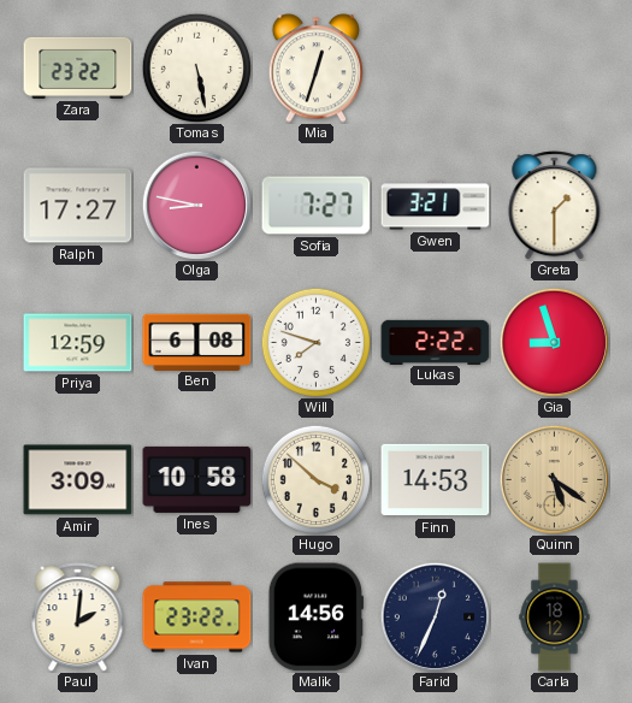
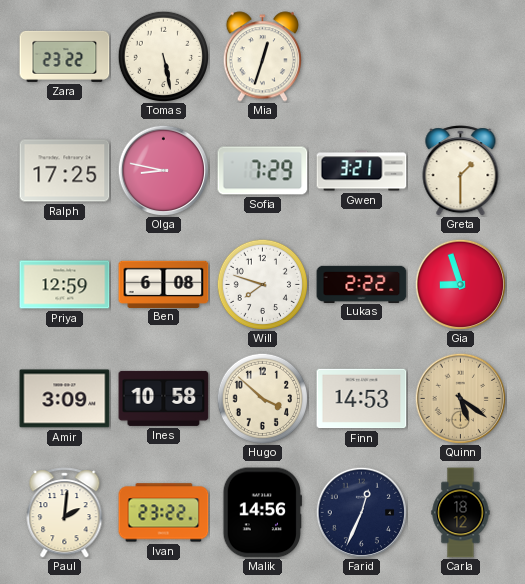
Ralph: 17:27 -> 17:25 (65, 171)
Sofia: 7:27 -> 7:29 (263, 171)
